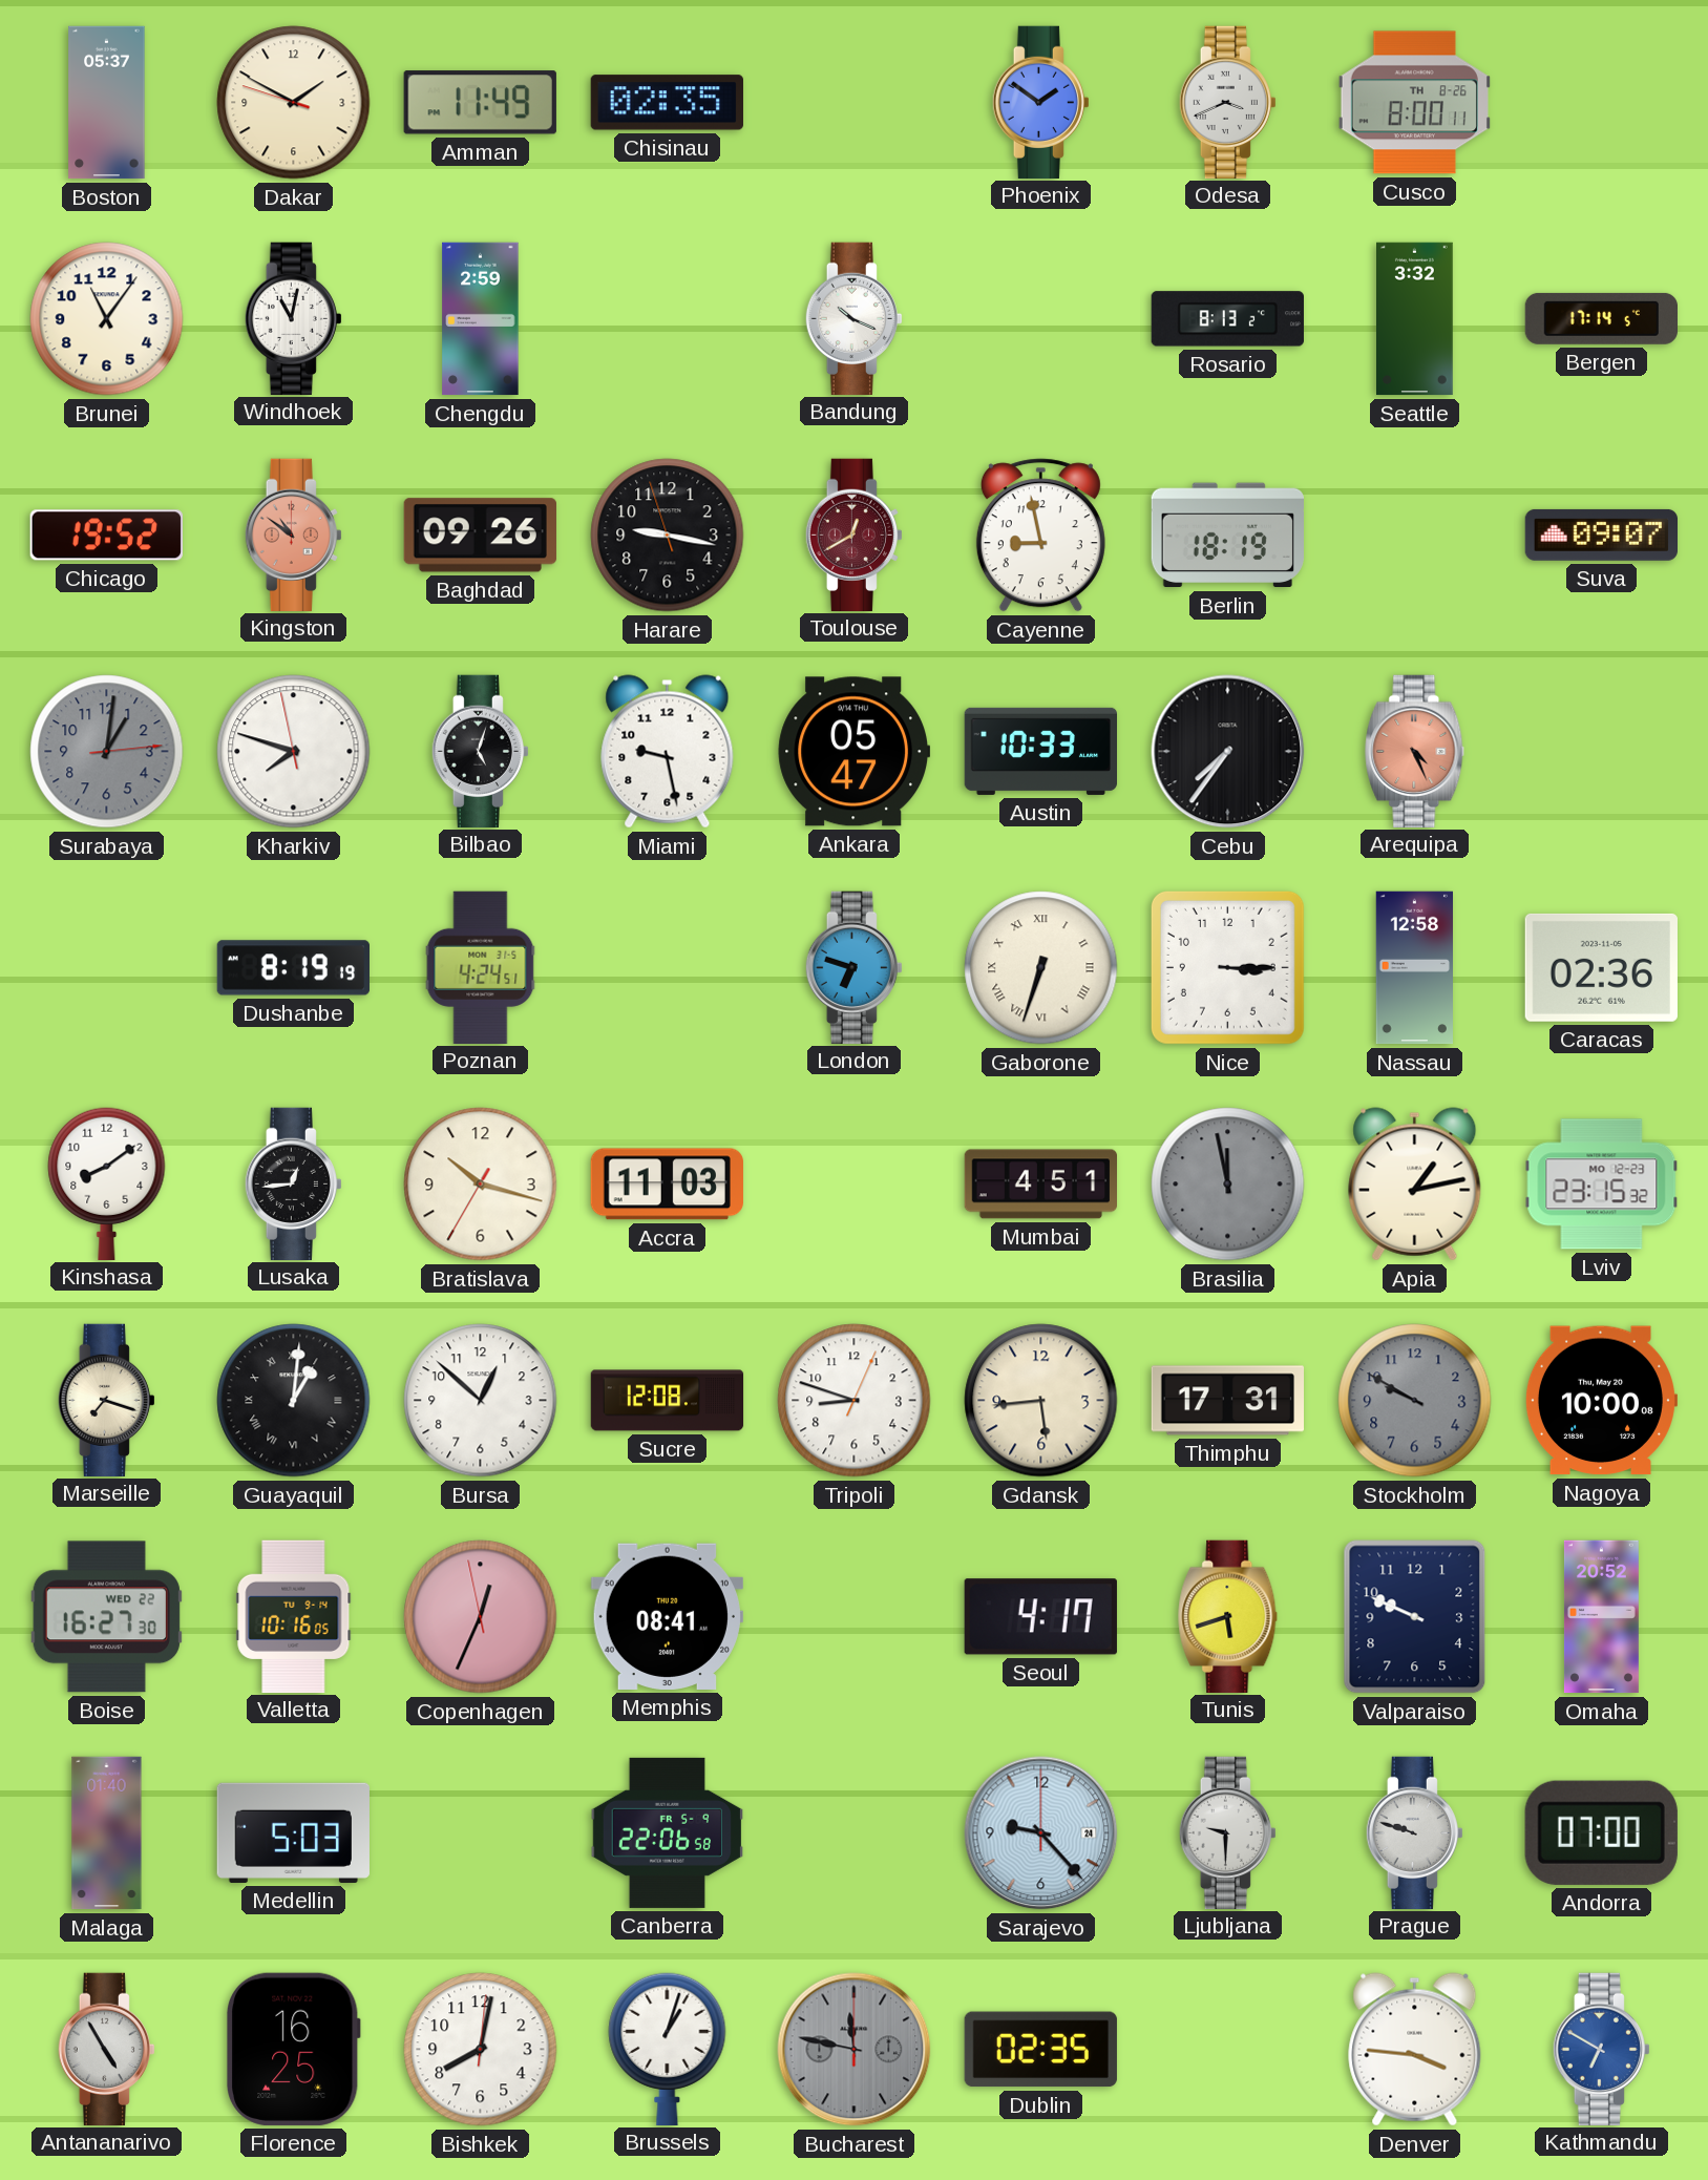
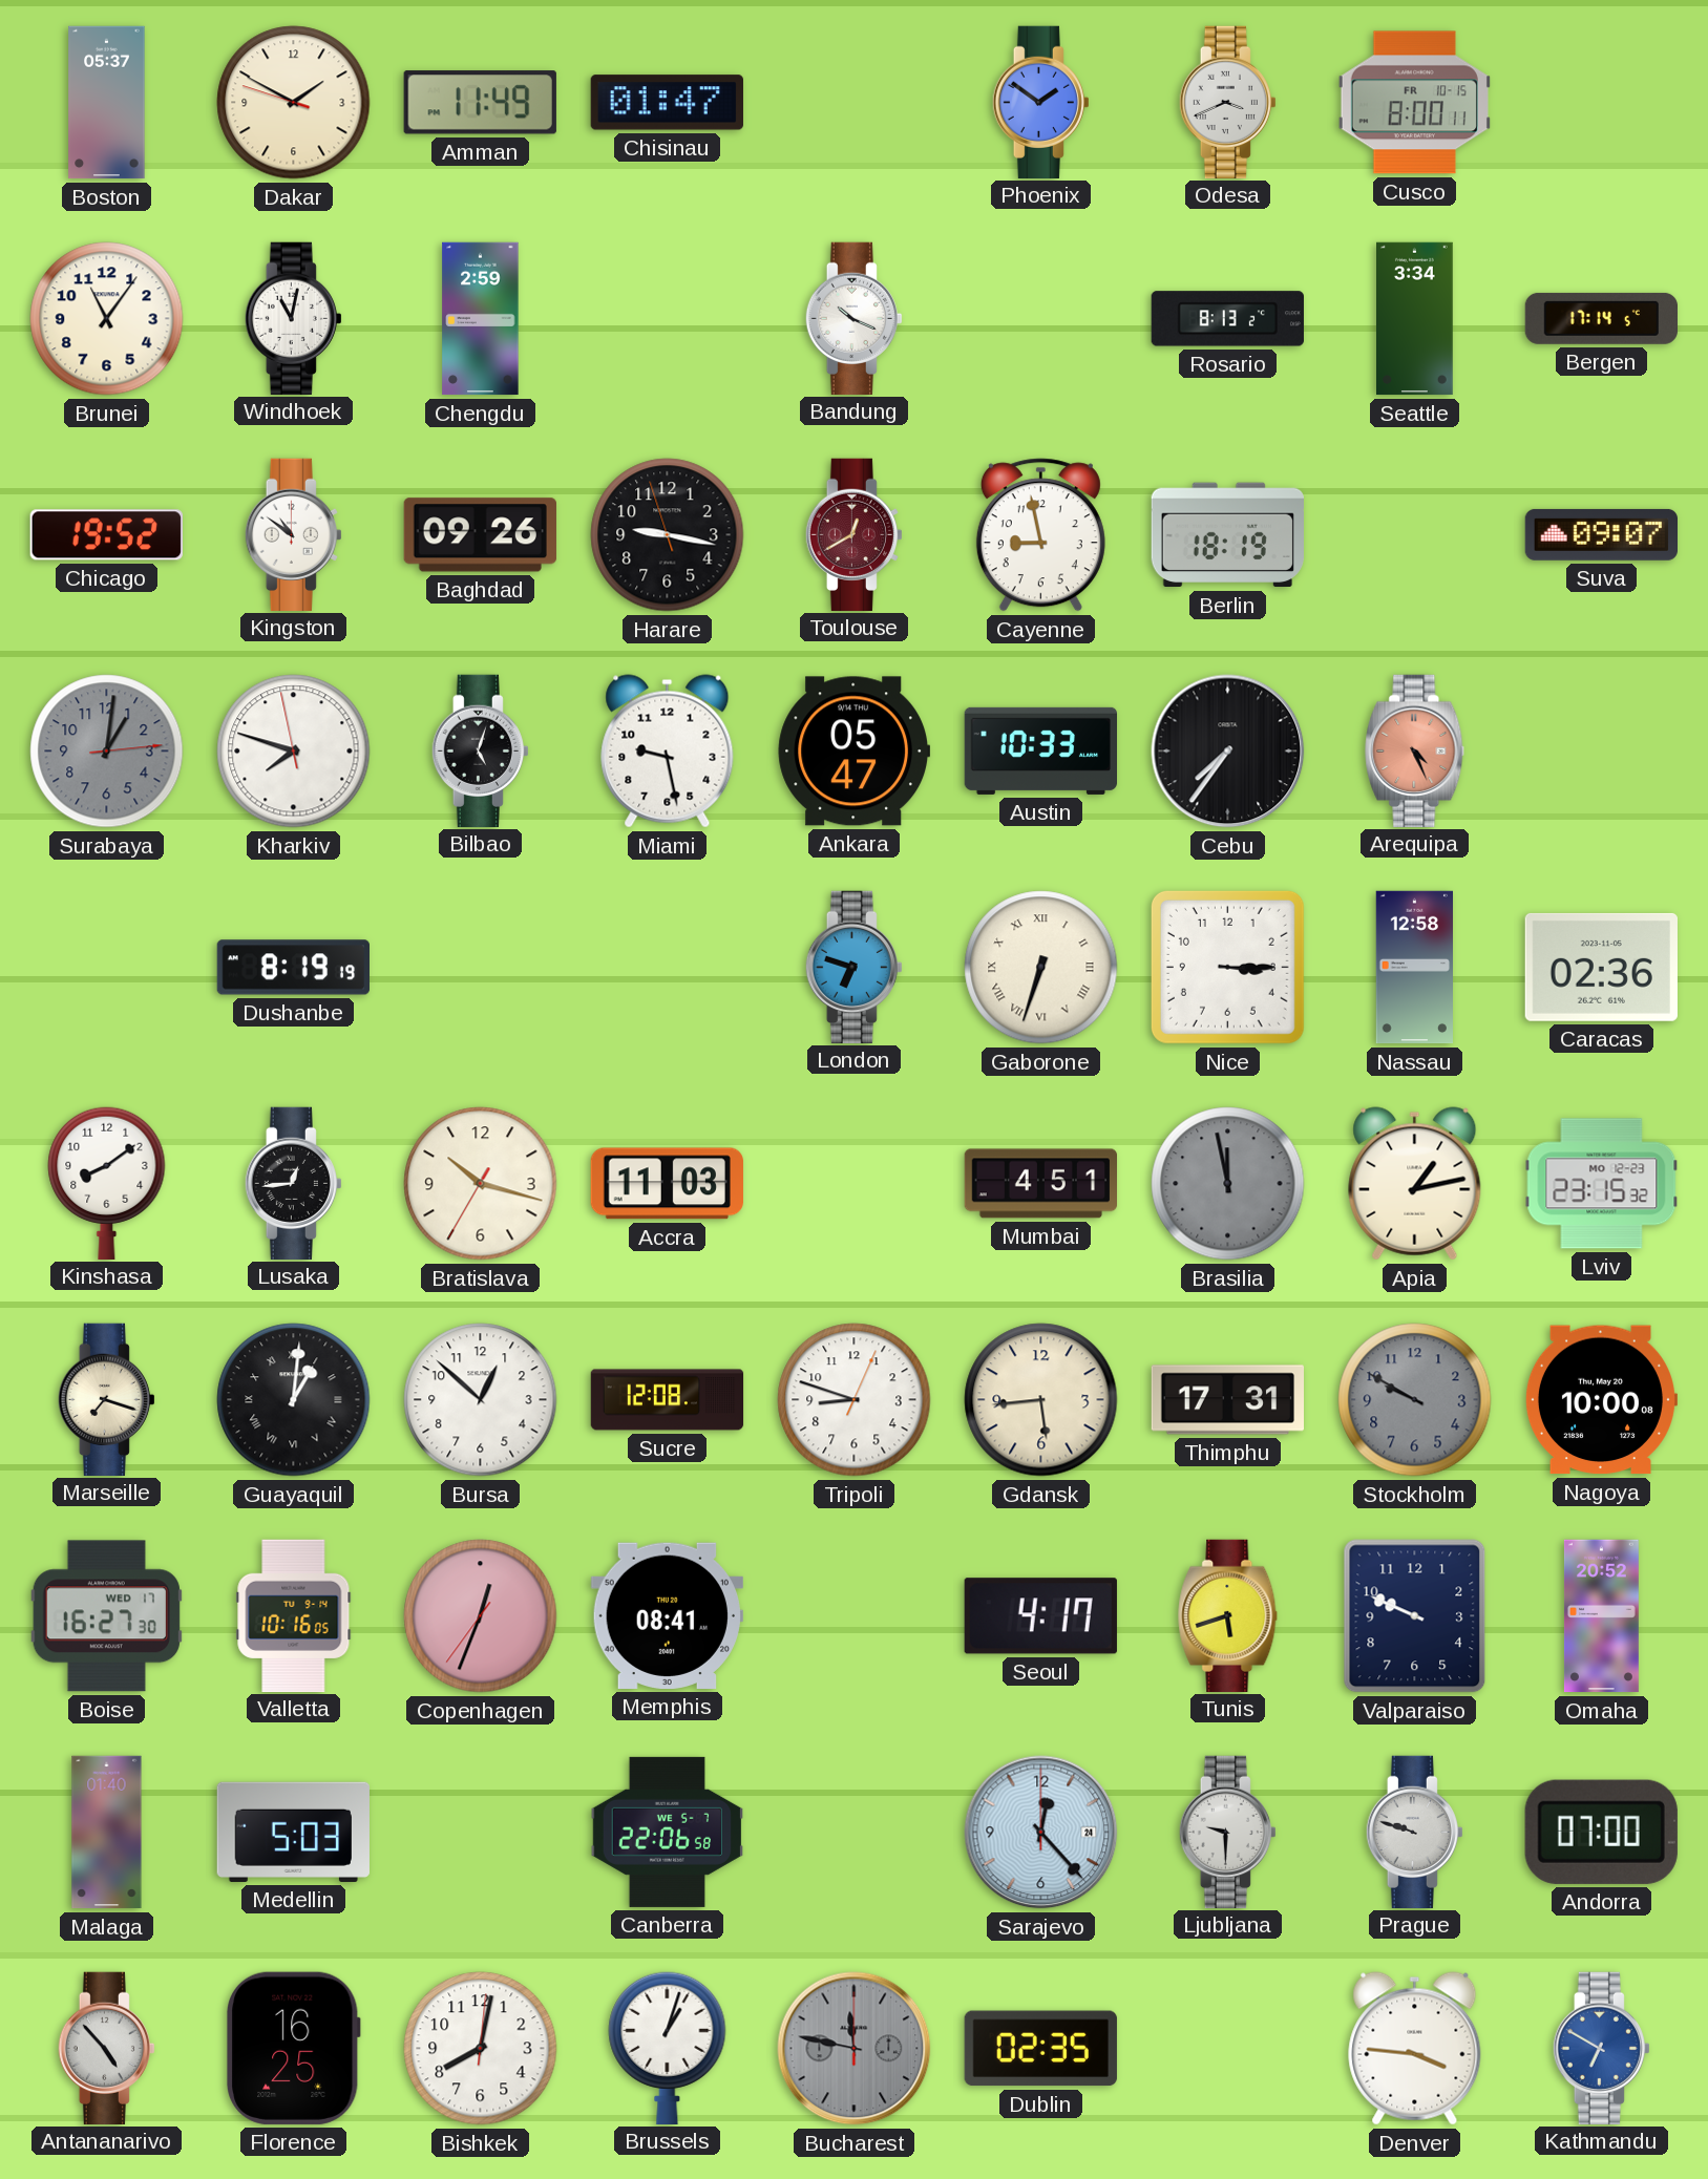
Chisinau: 02:35 -> 01:47 (667, 103)
Cusco date: TH 8-26 -> FR 10-15 (1414, 103)
Seattle: 3:32 -> 3:34 (1415, 319)
Kingston dial: salmon -> white (293, 534)
Poznan: 4:24 -> none (481, 967)
Boise date: WED 22 -> WED 17 (106, 1616)
Copenhagen: 12:33:58 -> 12:33:36 (481, 1616)
Canberra date: FR 5-9 -> WE 5-7 (667, 1832)
Sarajevo: 9:23 -> 12:23 (1041, 1833)
Antananarivo: 4:55 -> 4:53 (106, 2048)
